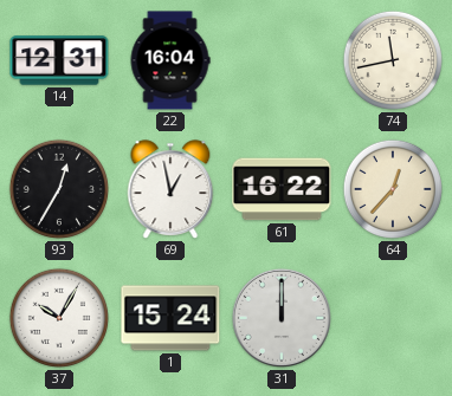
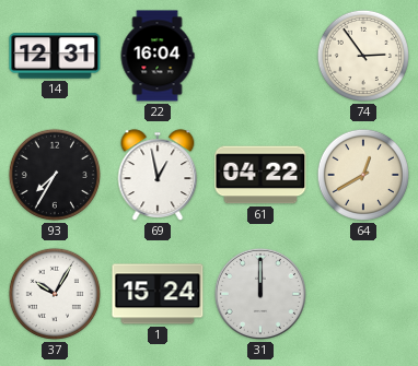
74: 11:43 -> 2:54 (363, 56)
93: 12:35 -> 7:35 (55, 175)
61: 16:22 -> 04:22 (260, 175)
64: 12:37 -> 12:40 (363, 175)
